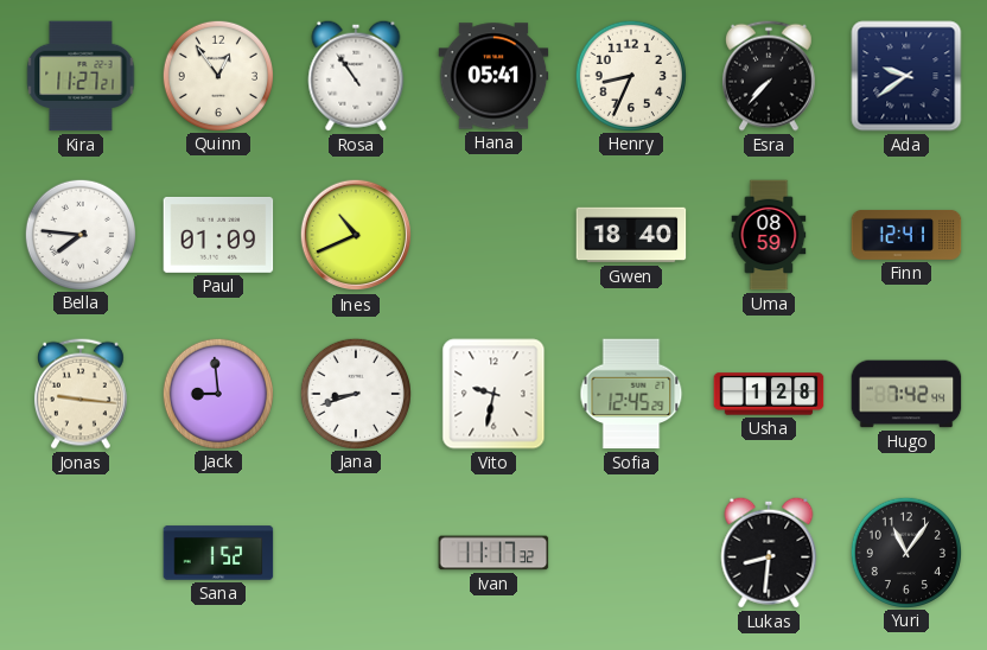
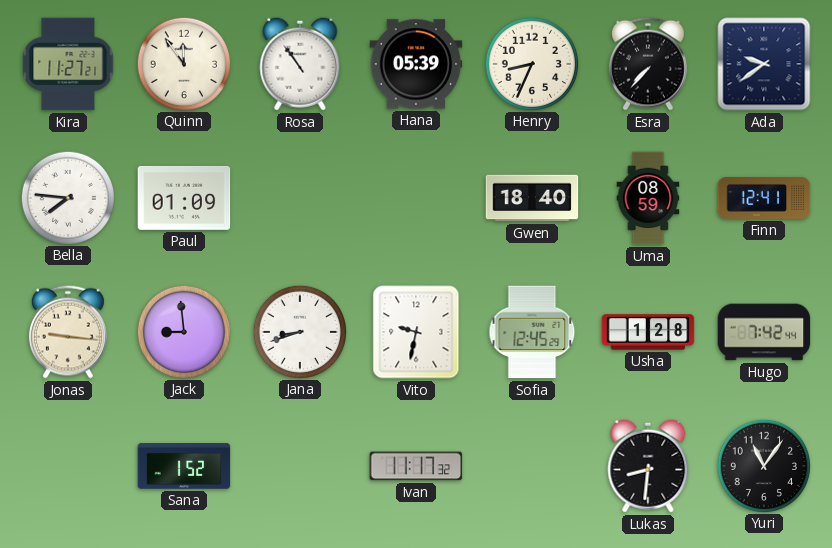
Quinn: 12:54 -> 11:54 (183, 63)
Hana: 05:41 -> 05:39 (416, 64)
Ines: 10:41 -> none (356, 235)
